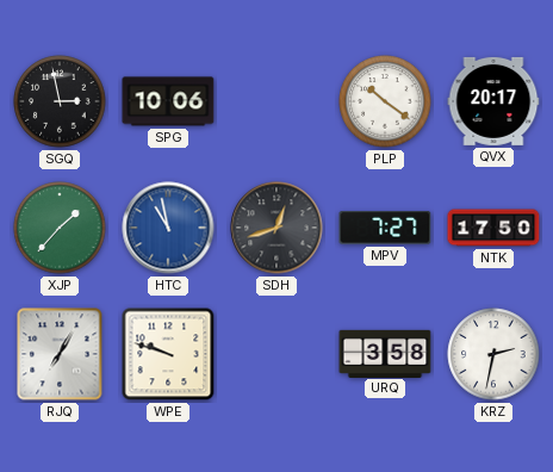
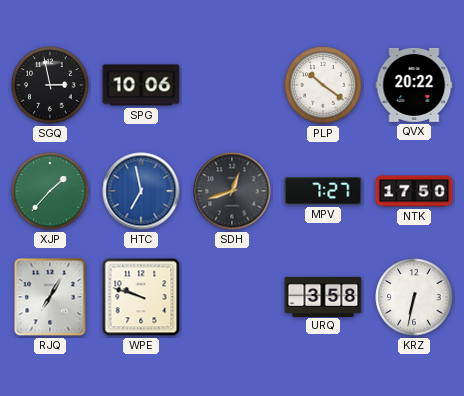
QVX: 20:17 -> 20:22 (414, 85)
HTC: 10:58 -> 6:58 (141, 191)
KRZ: 2:32 -> 6:32 (414, 297)
